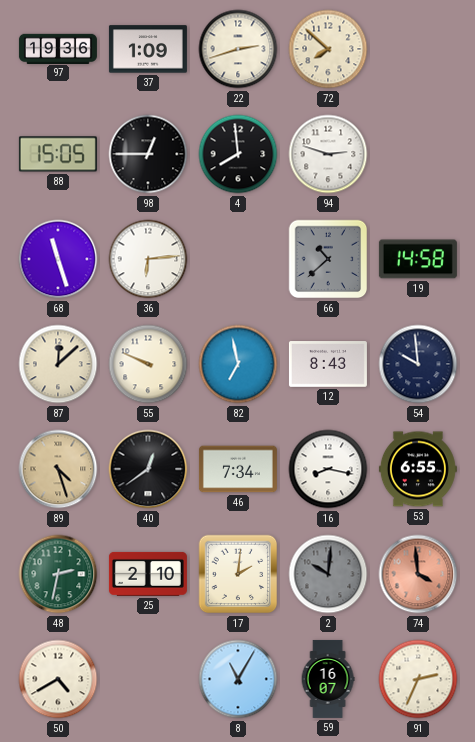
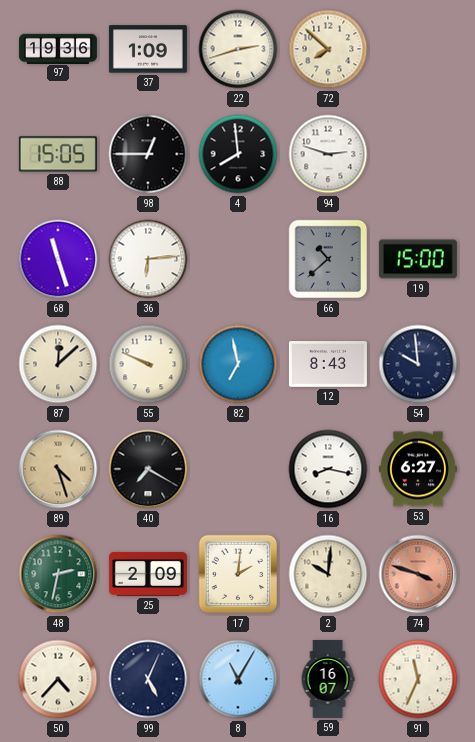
19: 14:58 -> 15:00 (418, 259)
40: 12:39 -> 7:20 (148, 469)
46: 7:34 -> none (238, 469)
53: 6:55 -> 6:27 (418, 469)
25: 2:10 -> 2:09 (148, 574)
2 dial: grey -> cream (328, 574)
74: 3:59 -> 3:48 (418, 574)
50: 4:40 -> 4:37 (58, 679)
99: none -> 5:04 (148, 679)
91: 2:34 -> 11:34 (418, 679)
